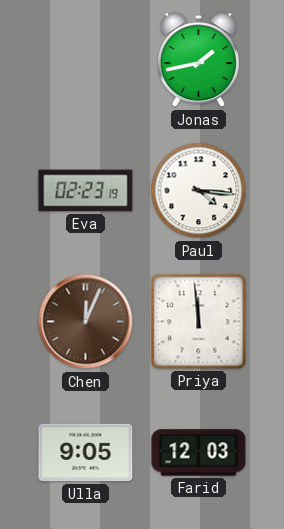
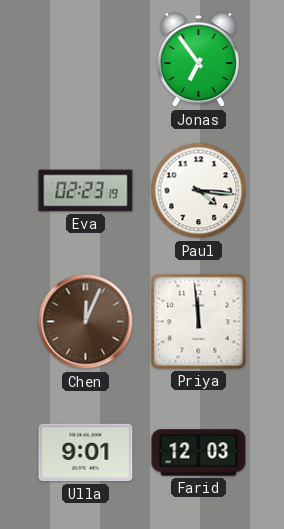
Jonas: 1:43 -> 6:54 (198, 60)
Ulla: 9:05 -> 9:01 (86, 453)
